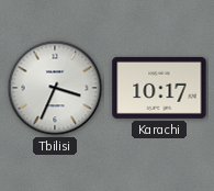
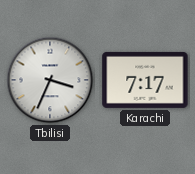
Karachi: 10:17 -> 7:17 (145, 80)
